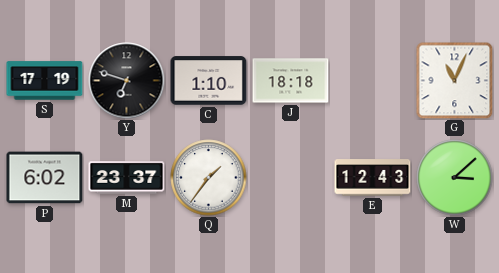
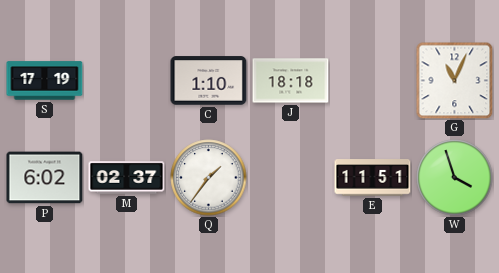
Y: 6:48 -> none (127, 81)
M: 23:37 -> 02:37 (127, 178)
E: 12:43 -> 11:51 (373, 178)
W: 3:08 -> 3:57 (455, 178)
